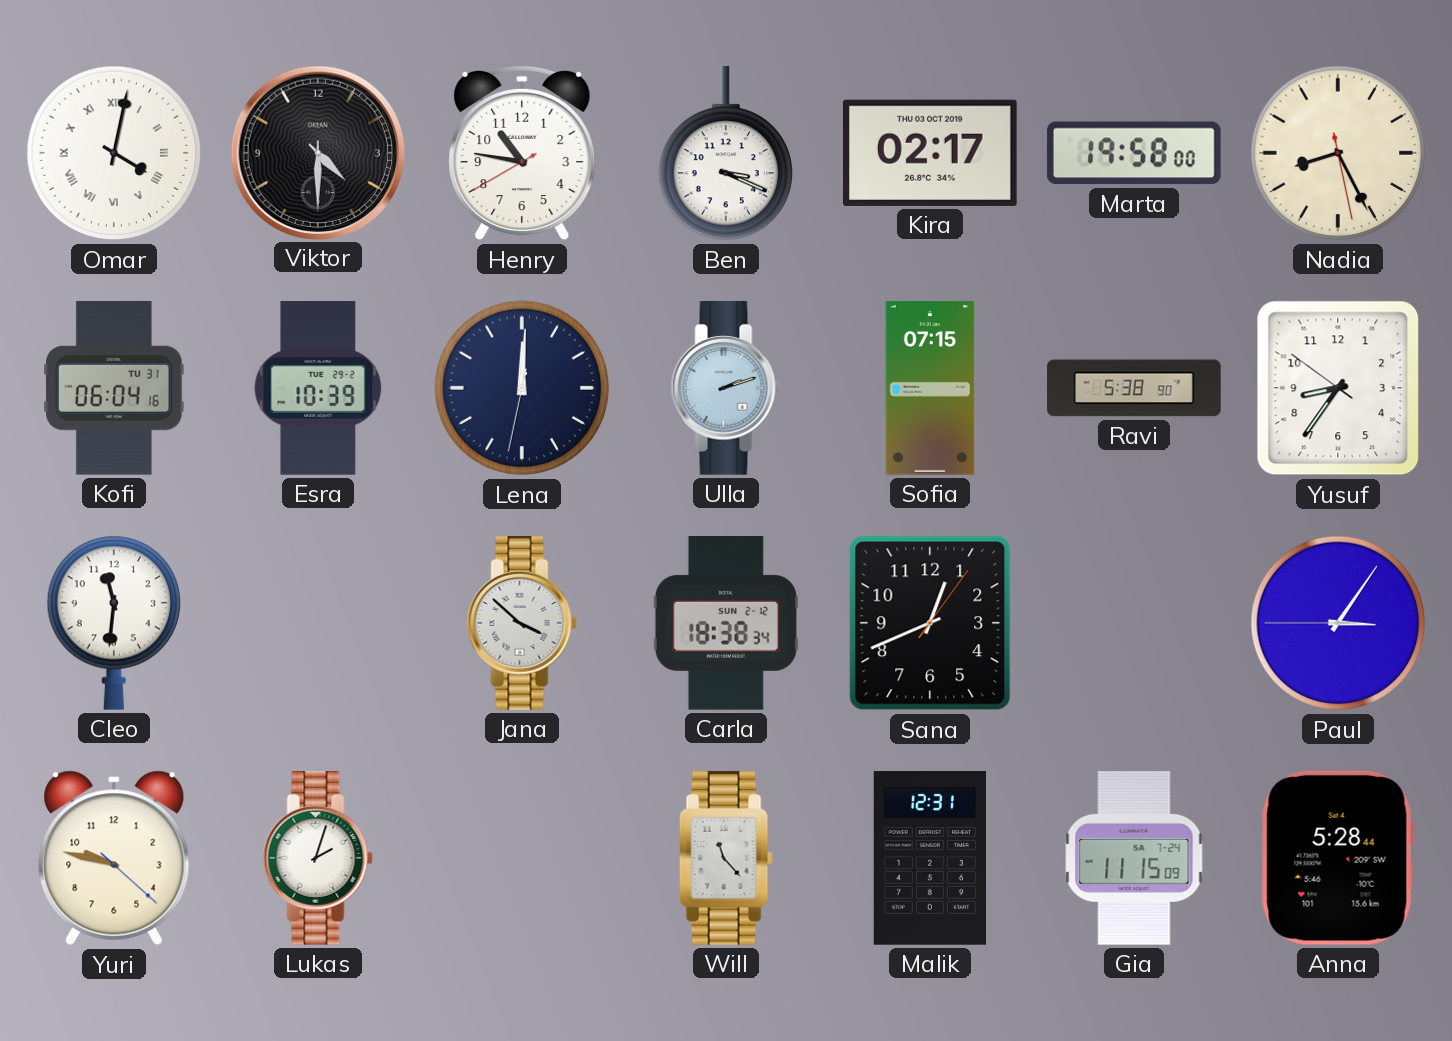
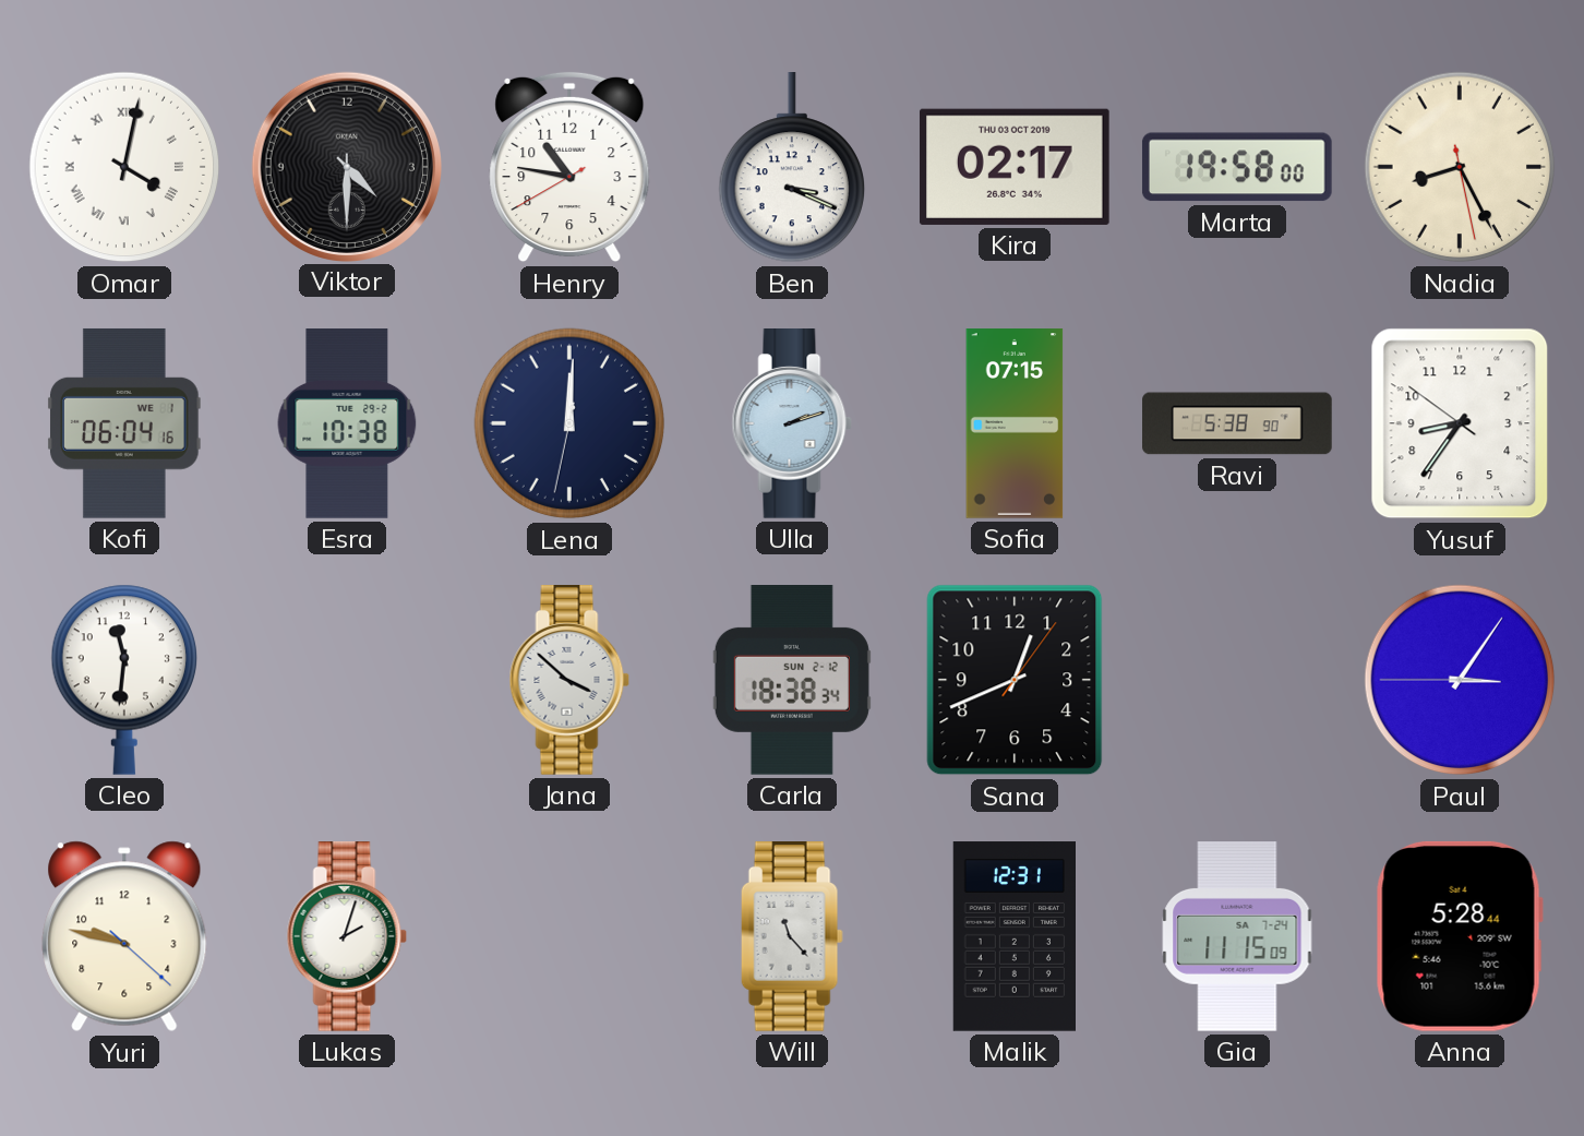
Kofi date: TU 31 -> WE 1 (125, 423)
Esra: 10:39 -> 10:38 (347, 423)
